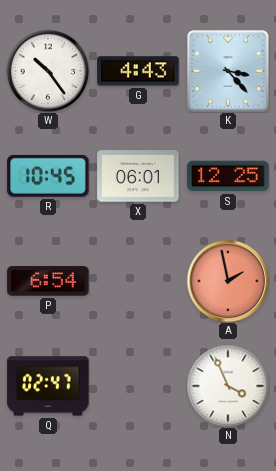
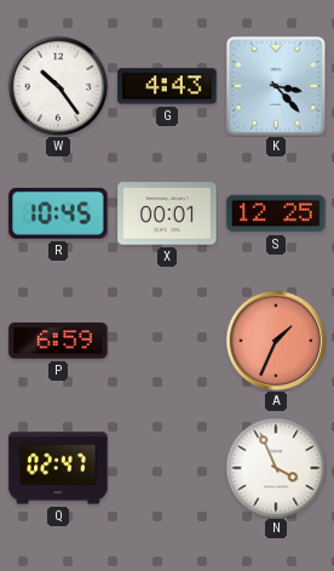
X: 06:01 -> 00:01 (167, 213)
P: 6:54 -> 6:59 (58, 341)
A: 1:58 -> 1:34 (276, 341)
